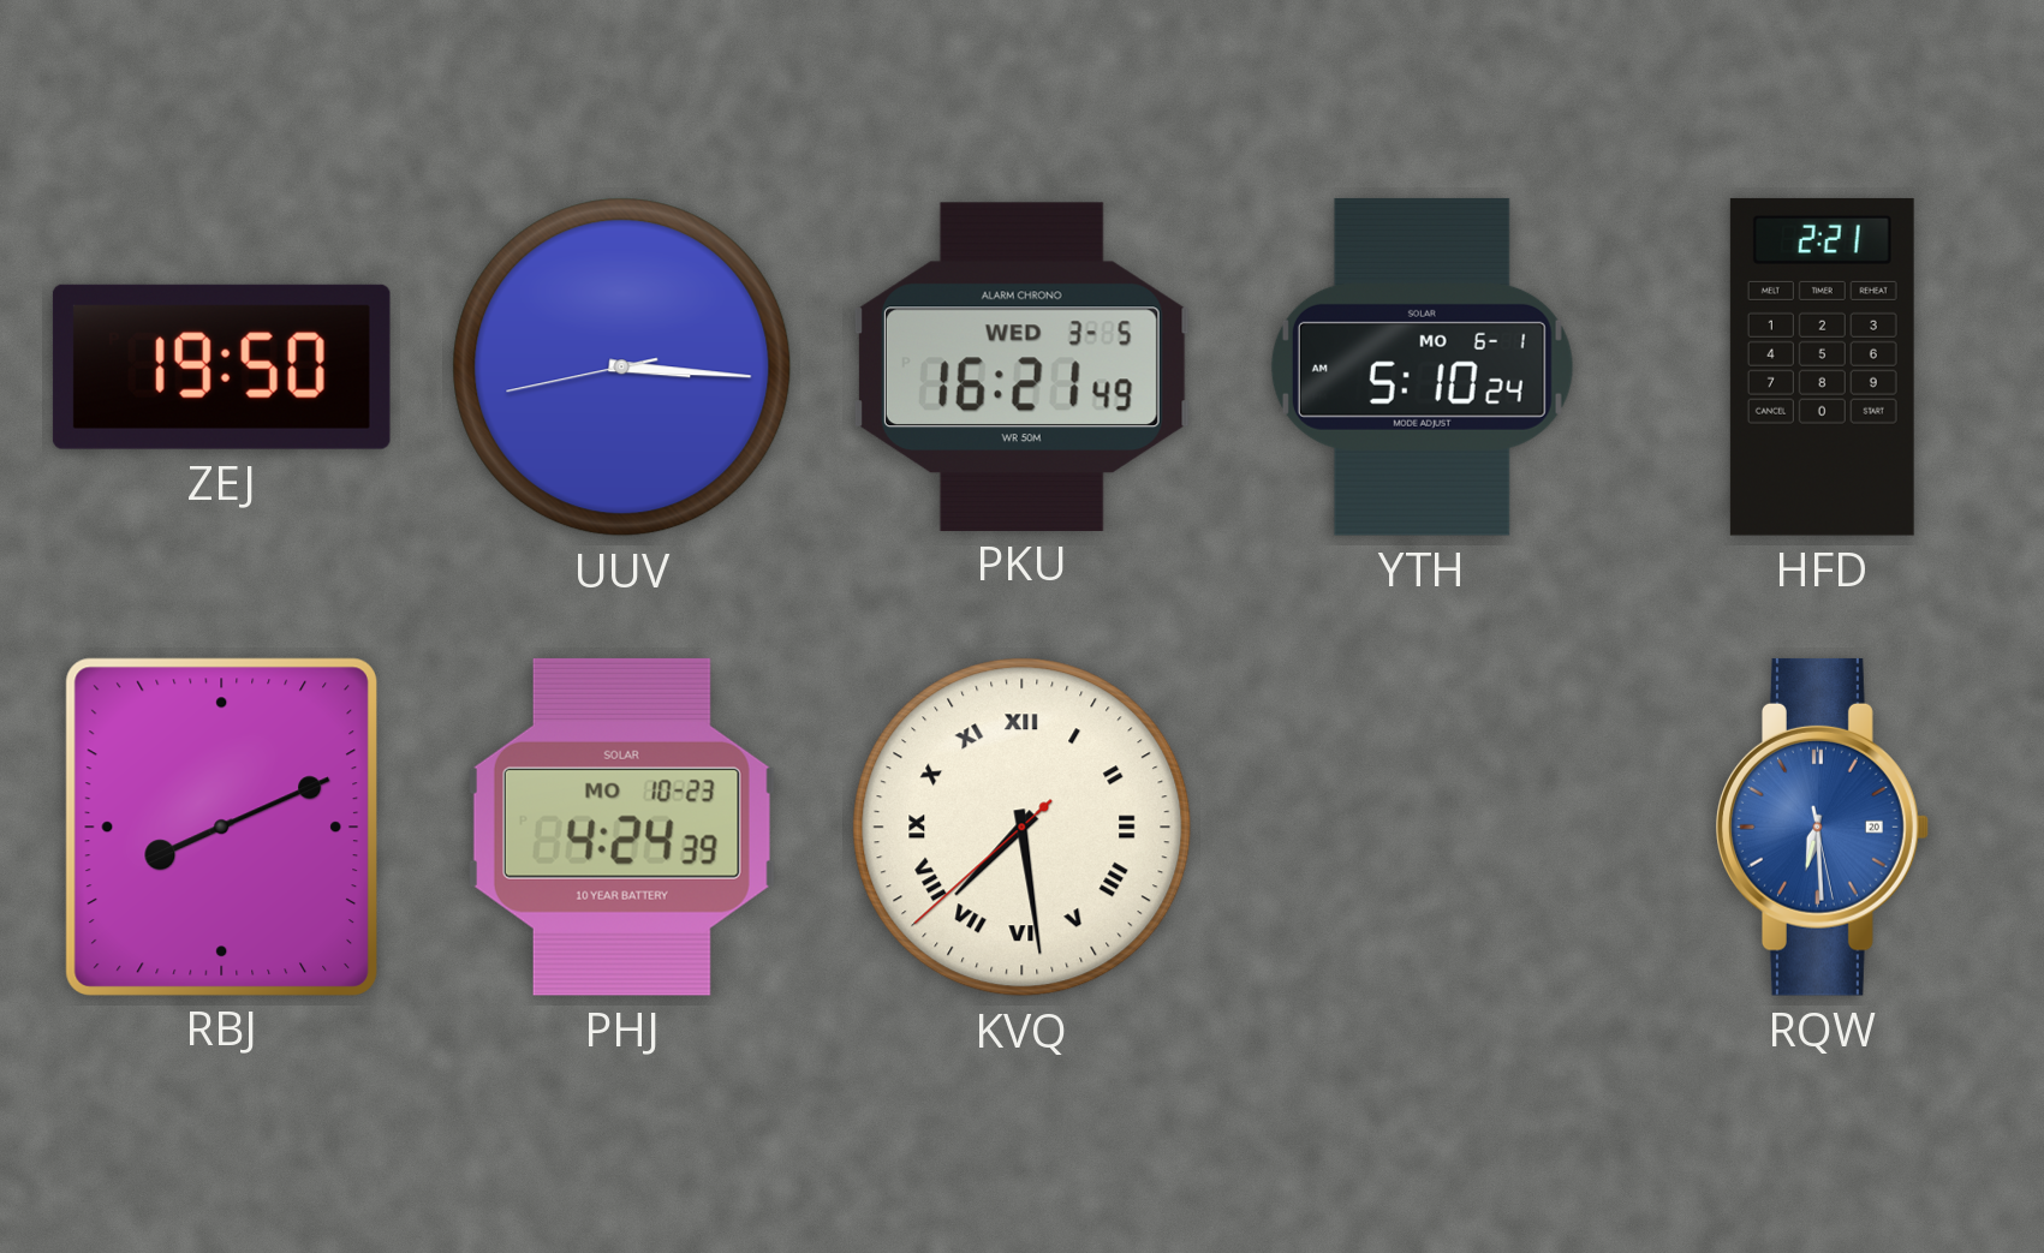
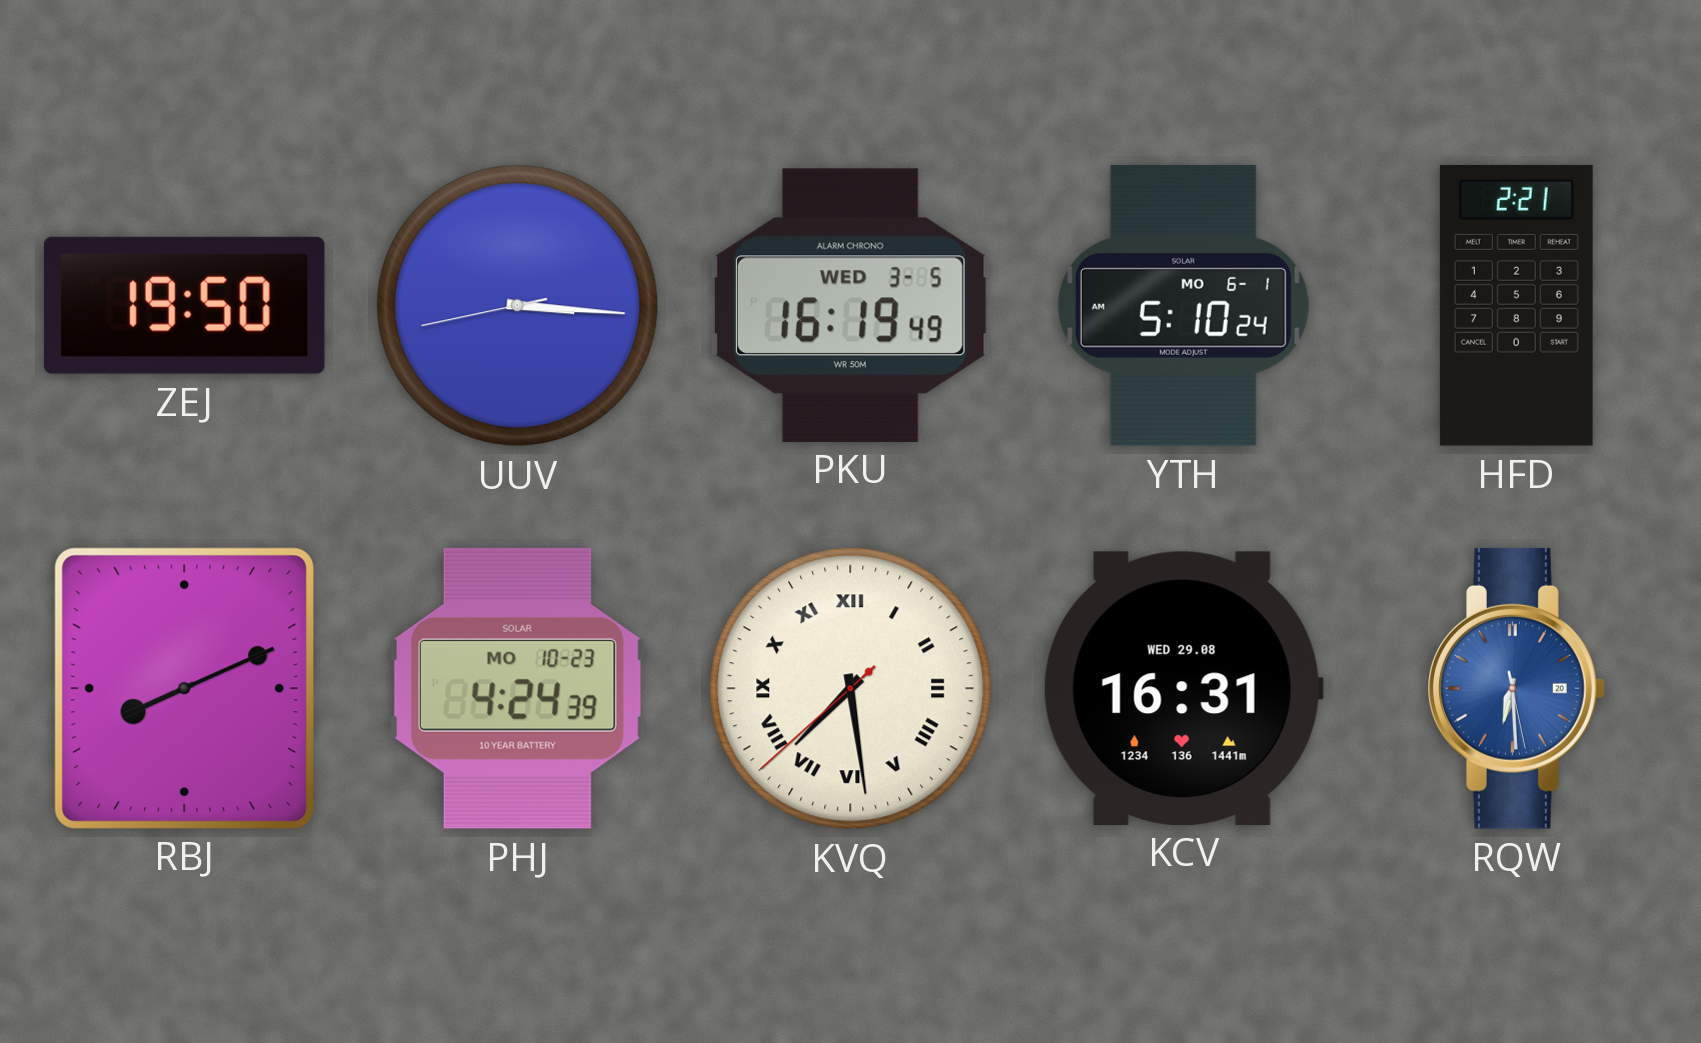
PKU: 16:21 -> 16:19 (850, 305)
KCV: none -> 16:31 (1183, 688)
